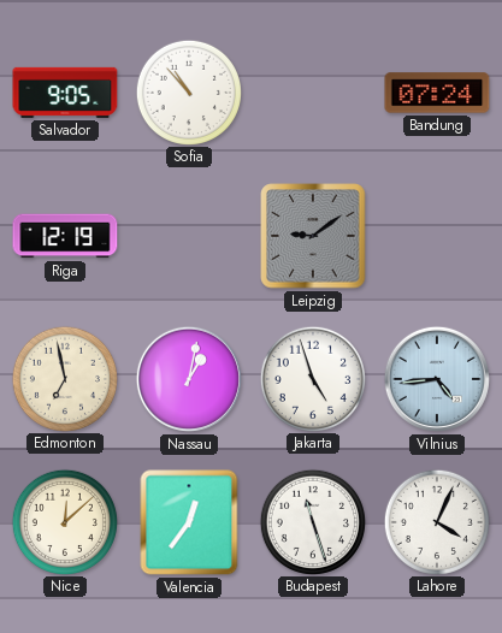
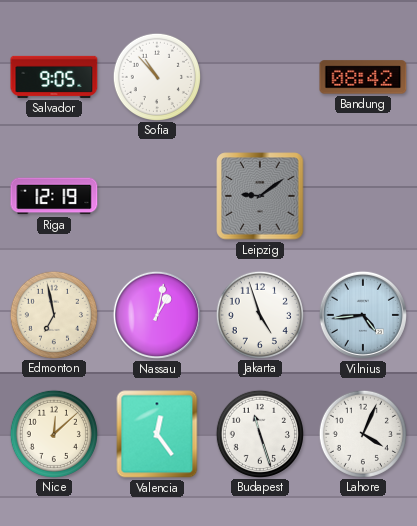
Bandung: 07:24 -> 08:42 (363, 77)
Valencia: 12:36 -> 12:24 (157, 434)
